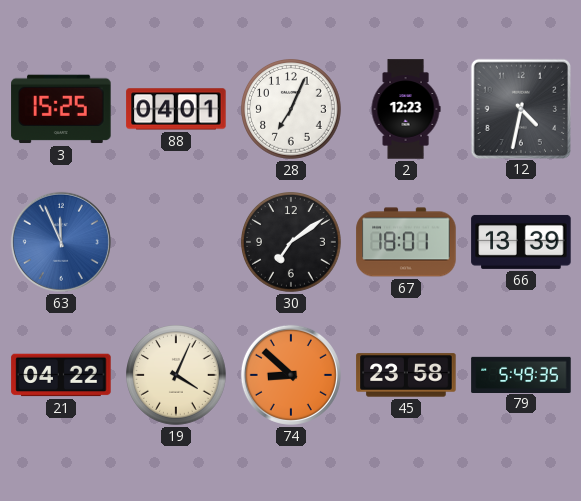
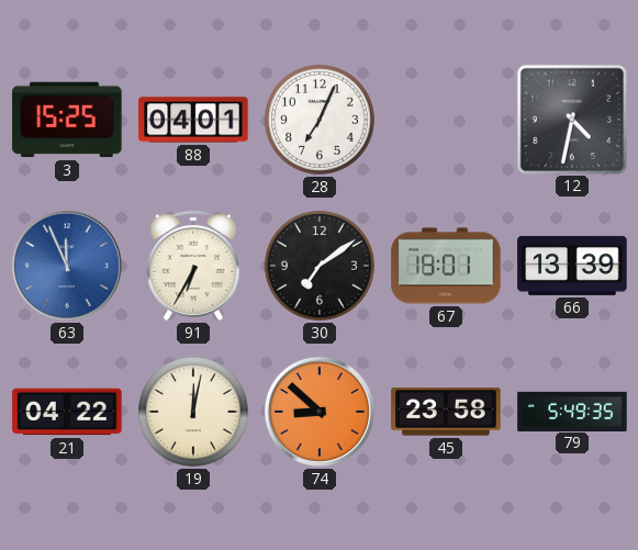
2: 12:23 -> none (406, 109)
91: none -> 6:35 (193, 266)
19: 4:04 -> 12:02 (194, 413)
